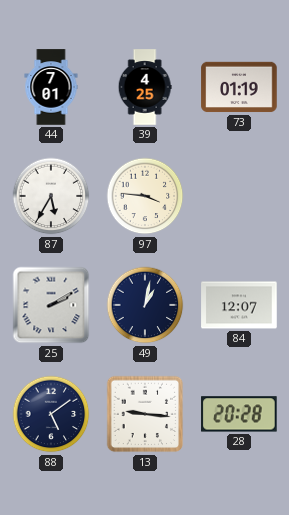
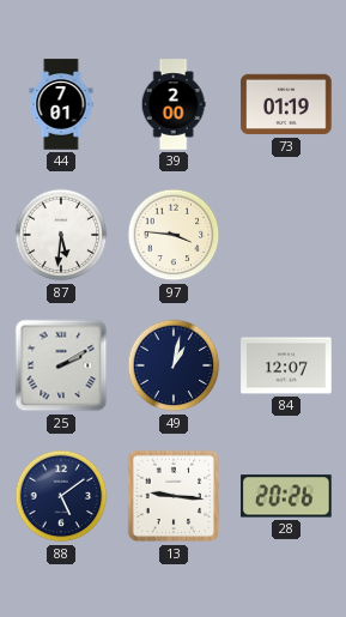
39: 4:25 -> 2:00 (174, 104)
87: 5:35 -> 5:31 (61, 235)
28: 20:28 -> 20:26 (286, 496)
